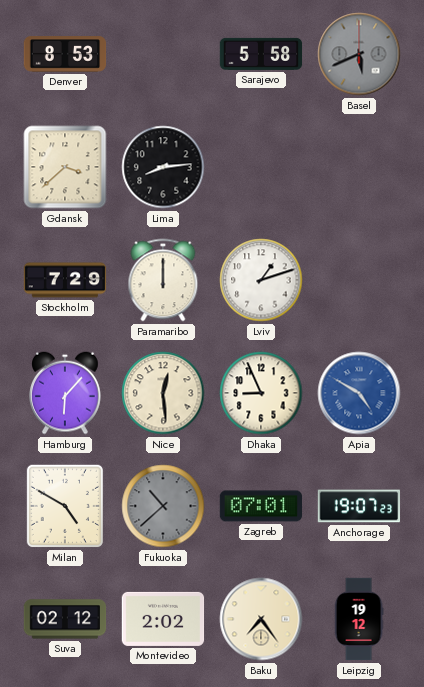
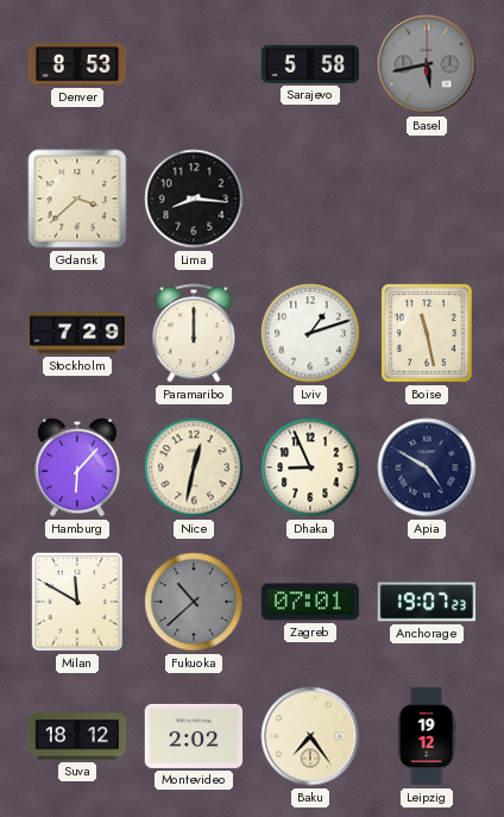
Basel: 5:41 -> 5:43 (427, 64)
Lima: 8:14 -> 8:16 (194, 199)
Boise: none -> 11:28 (428, 333)
Nice: 12:29 -> 12:32 (194, 467)
Apia dial: blue -> navy (427, 467)
Milan: 4:50 -> 11:50 (77, 602)
Suva: 02:12 -> 18:12 (77, 736)
